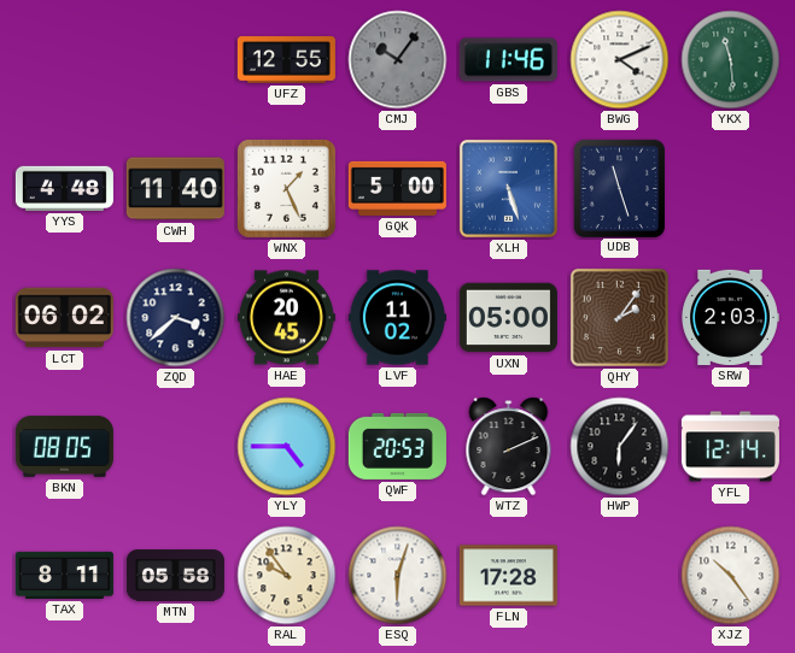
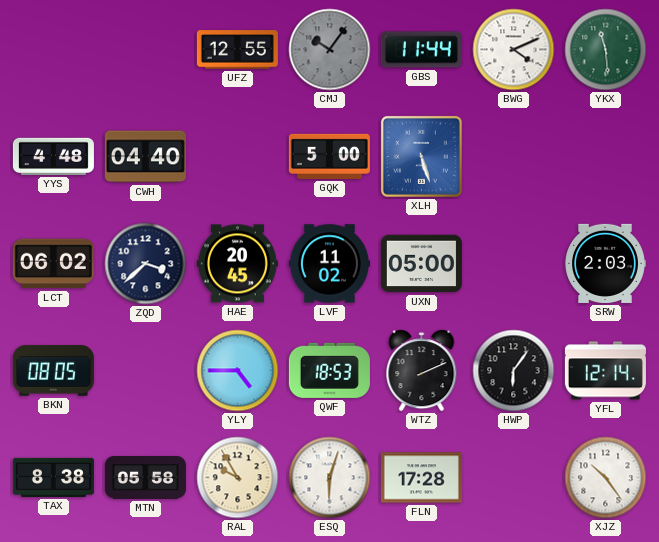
GBS: 11:46 -> 11:44 (421, 50)
CWH: 11:40 -> 04:40 (145, 157)
WNX: 1:26 -> none (286, 188)
UDB: 11:27 -> none (619, 188)
QHY: 2:06 -> none (619, 317)
QWF: 20:53 -> 18:53 (329, 370)
TAX: 8:11 -> 8:38 (53, 477)
RAL: 9:54 -> 9:55 (238, 478)
